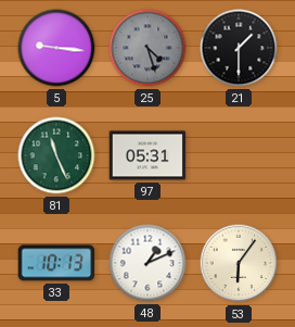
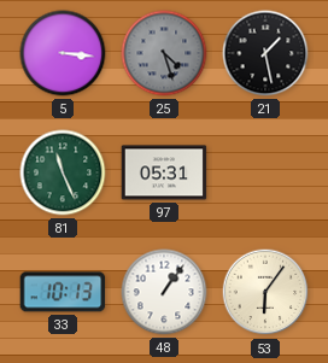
5: 9:16 -> 3:16 (63, 53)
21: 1:30 -> 1:28 (265, 53)
48: 1:11 -> 1:06 (164, 292)
